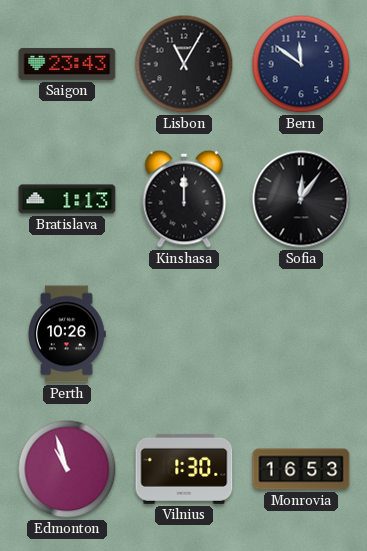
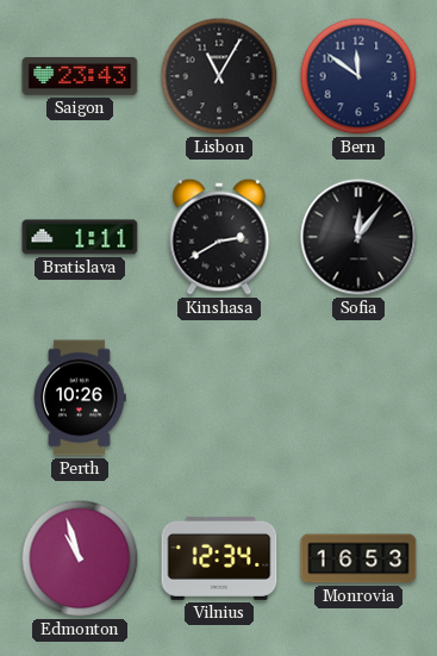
Bratislava: 1:13 -> 1:11 (80, 237)
Kinshasa: 12:00 -> 2:40 (219, 237)
Vilnius: 1:30 -> 12:34 (219, 558)
